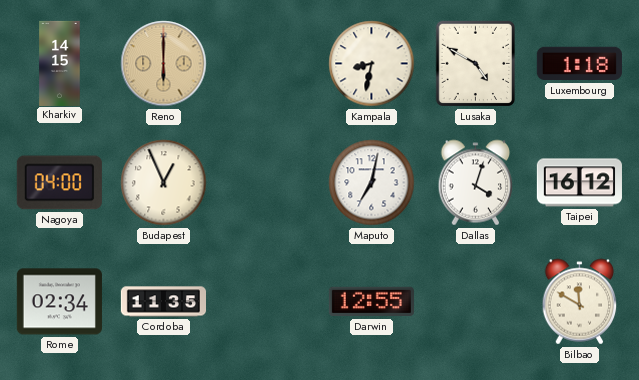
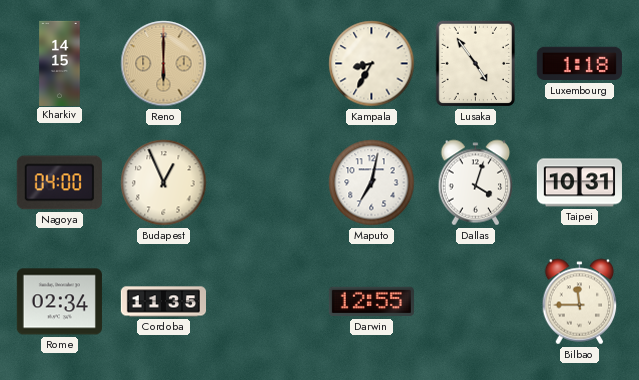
Kampala: 8:32 -> 8:35 (372, 64)
Lusaka: 4:50 -> 4:54 (475, 64)
Taipei: 16:12 -> 10:31 (579, 183)
Bilbao: 11:50 -> 11:45 (580, 302)
